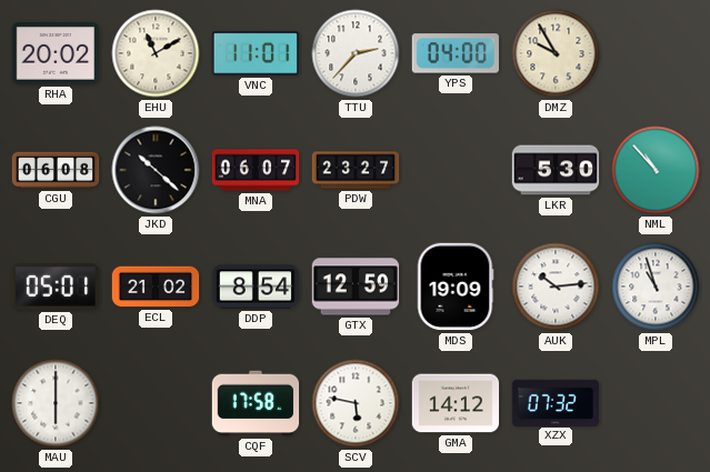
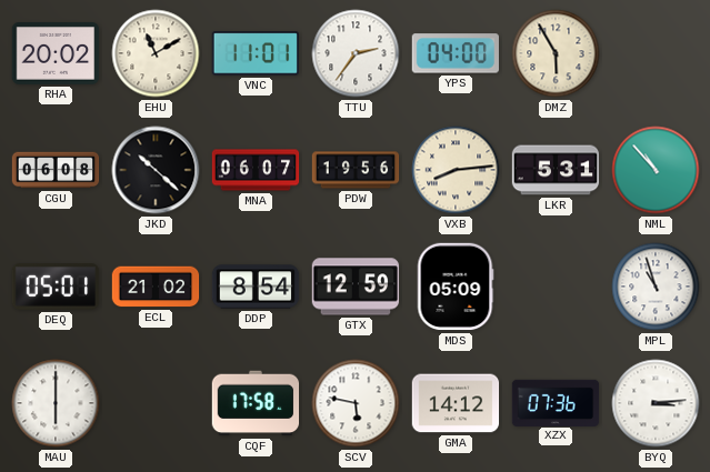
TTU: 2:37 -> 2:36 (356, 53)
DMZ: 9:55 -> 5:55 (556, 53)
PDW: 23:27 -> 19:56 (356, 170)
VXB: none -> 8:14 (456, 170)
LKR: 5:30 -> 5:31 (556, 170)
MDS: 19:09 -> 05:09 (456, 287)
AUK: 10:14 -> none (556, 287)
XZX: 07:32 -> 07:36 (556, 402)
BYQ: none -> 3:14 (656, 403)
